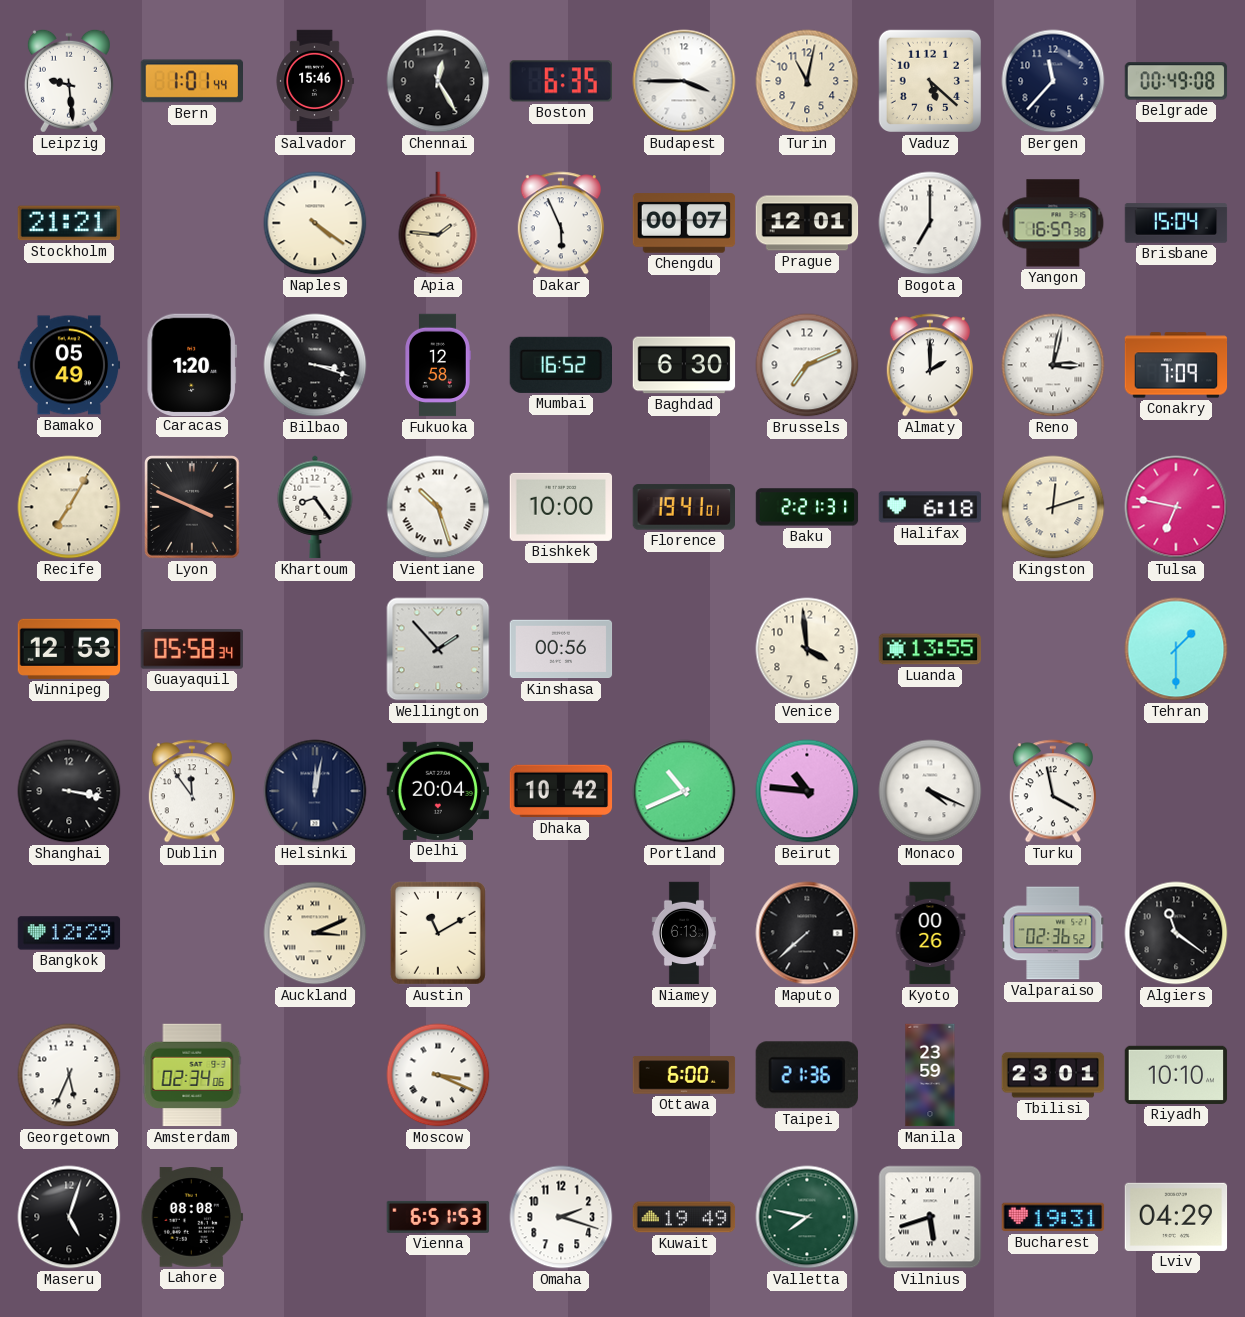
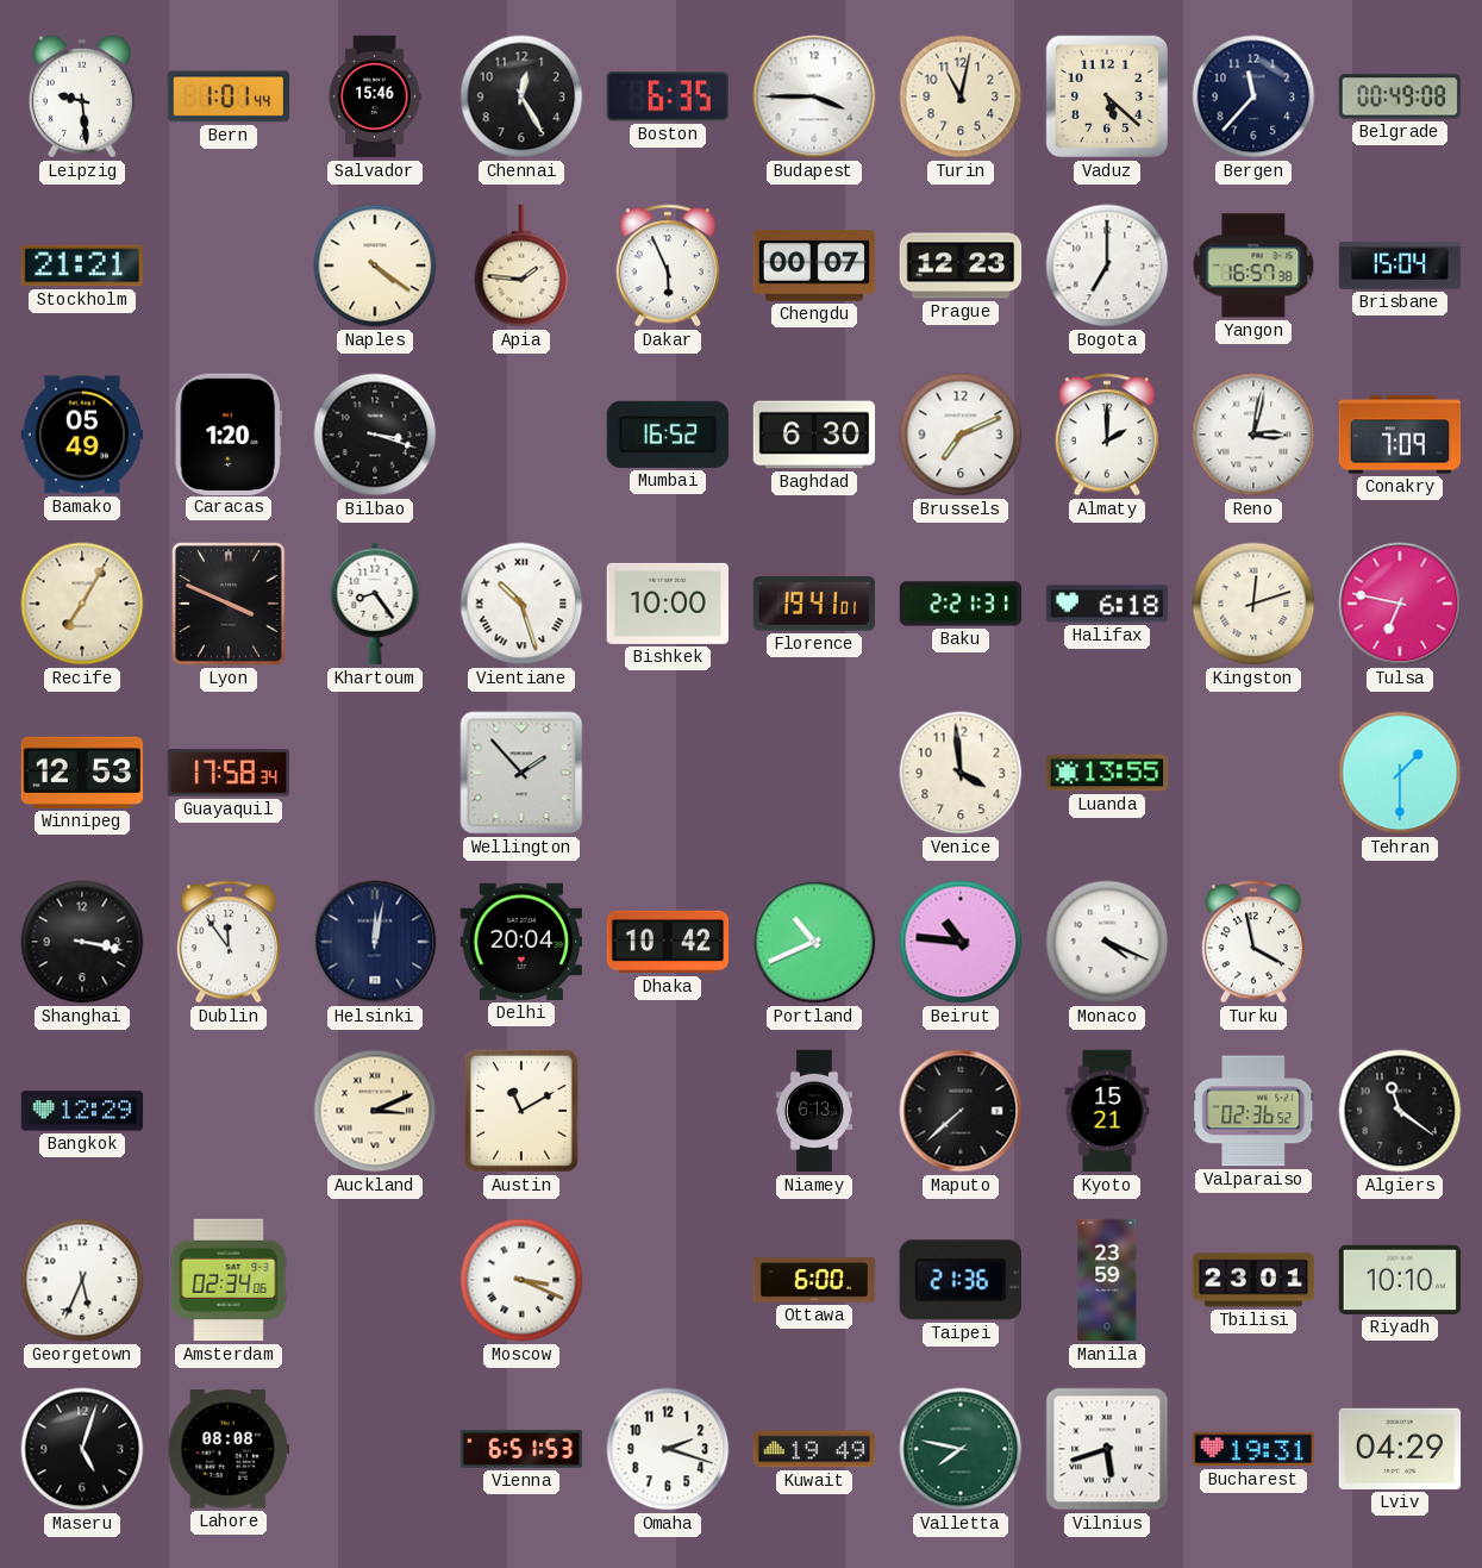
Prague: 12:01 -> 12:23 (961, 266)
Fukuoka: 12:58 -> none (438, 365)
Guayaquil: 05:58 -> 17:58 (227, 773)
Kinshasa: 00:56 -> none (561, 649)
Kyoto: 00:26 -> 15:21 (1107, 1111)
